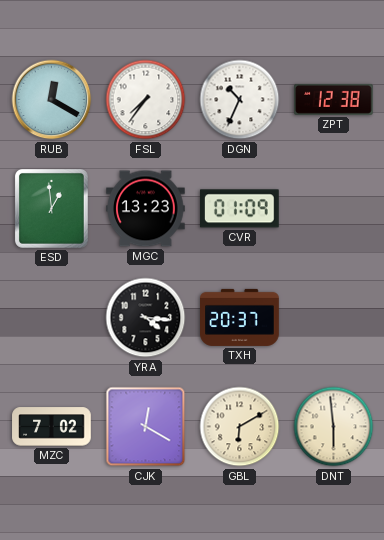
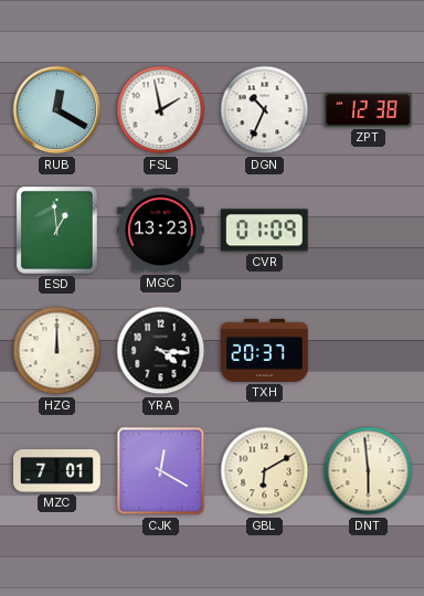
FSL: 7:36 -> 1:58 (161, 110)
HZG: none -> 12:00 (57, 351)
MZC: 7:02 -> 7:01 (57, 471)
